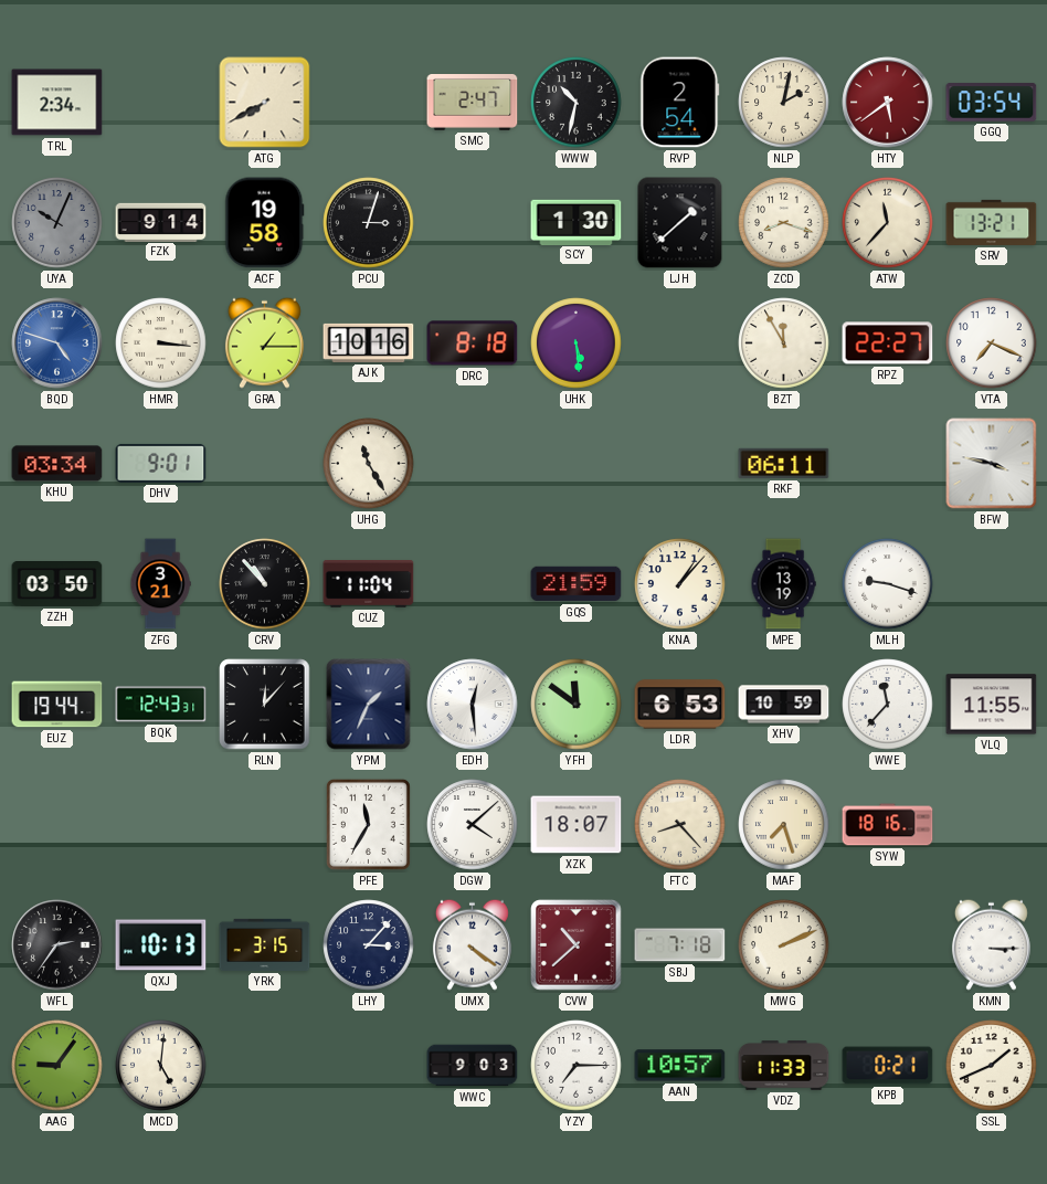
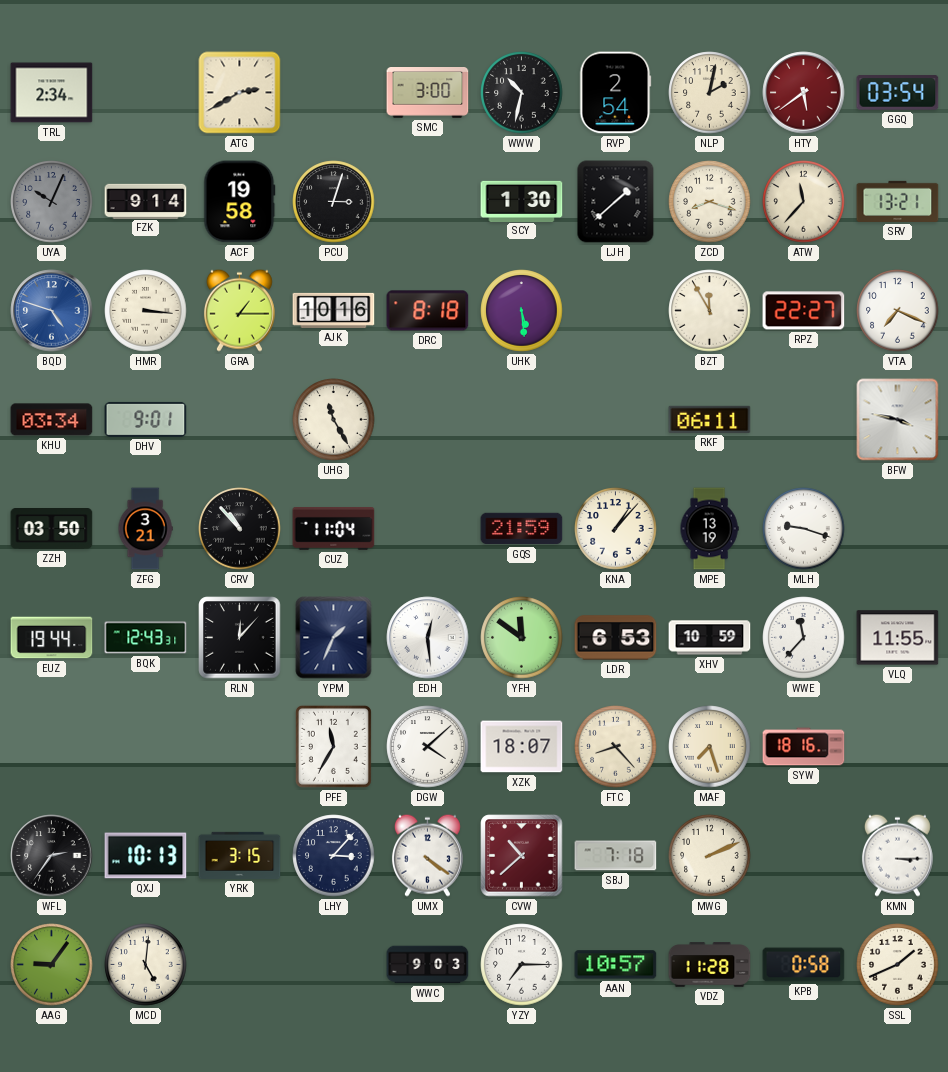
ATG: 7:40 -> 2:40 (240, 93)
SMC: 2:47 -> 3:00 (428, 93)
VDZ: 11:33 -> 11:28 (710, 965)
KPB: 0:21 -> 0:58 (804, 965)
